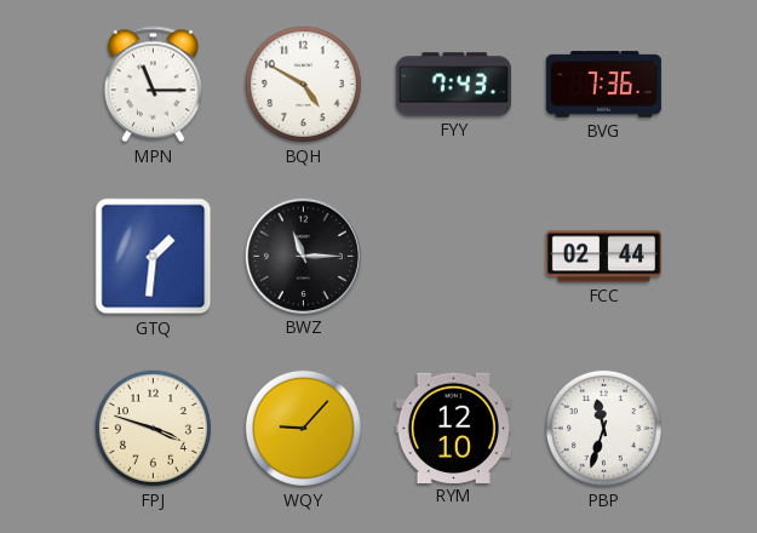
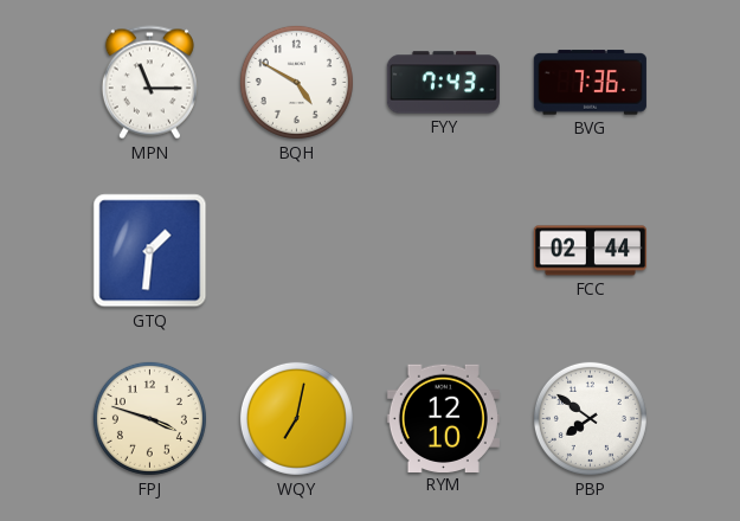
BWZ: 11:15 -> none (303, 256)
WQY: 9:07 -> 7:02 (296, 418)
PBP: 11:33 -> 7:51 (590, 418)
